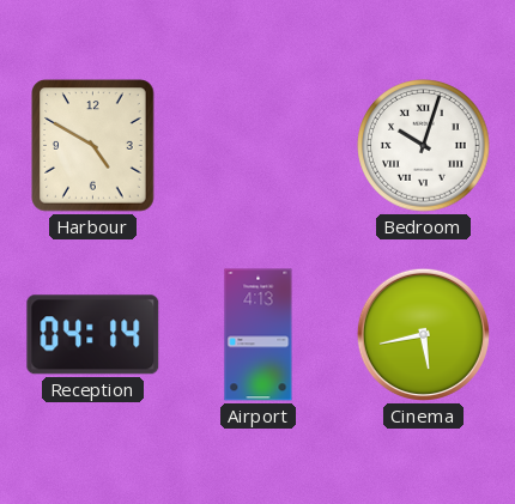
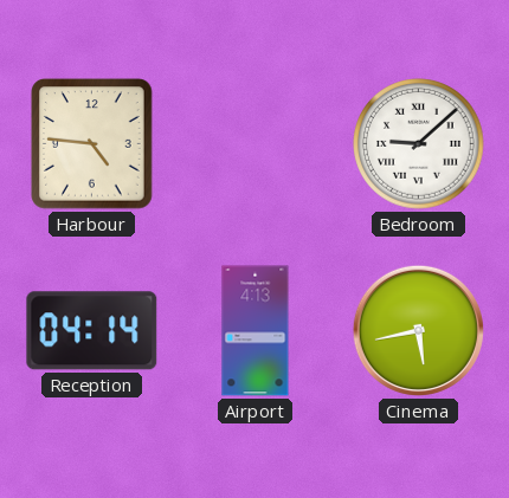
Harbour: 4:50 -> 4:46 (92, 144)
Bedroom: 10:03 -> 9:08 (419, 144)
